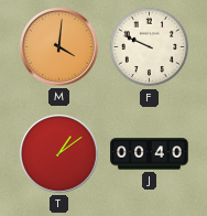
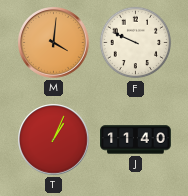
T: 1:09 -> 1:04 (54, 140)
J: 00:40 -> 11:40 (136, 140)
